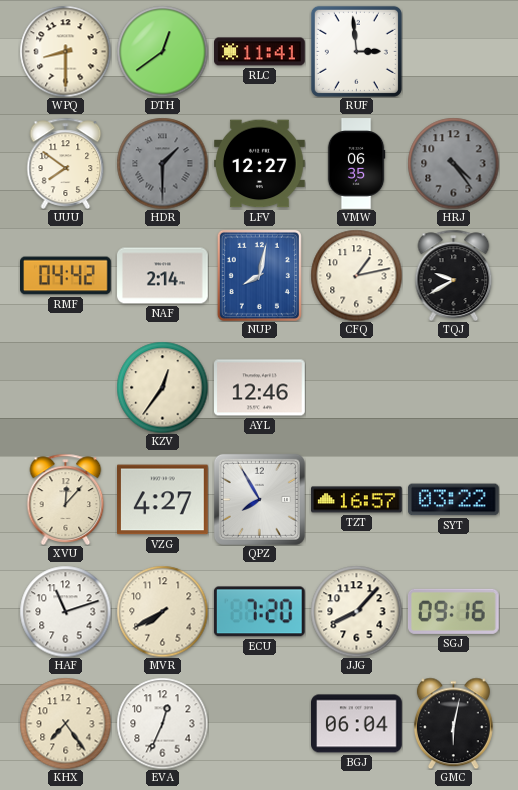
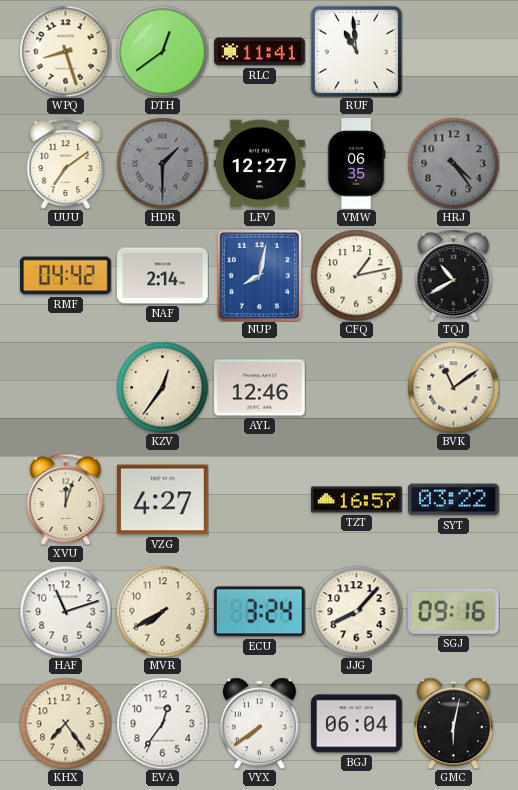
WPQ: 8:30 -> 8:27 (65, 51)
RUF: 2:59 -> 10:59 (356, 51)
UUU: 7:51 -> 7:09 (66, 163)
TQJ: 9:40 -> 10:40 (454, 275)
BVK: none -> 11:09 (453, 387)
XVU: 12:07 -> 12:03 (66, 499)
QPZ: 7:55 -> none (259, 499)
ECU: 7:20 -> 3:24 (259, 612)
EVA: 12:34 -> 12:36 (162, 723)
VYX: none -> 7:39 (259, 723)
